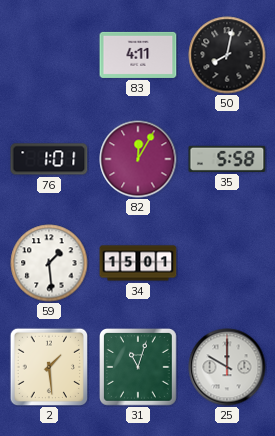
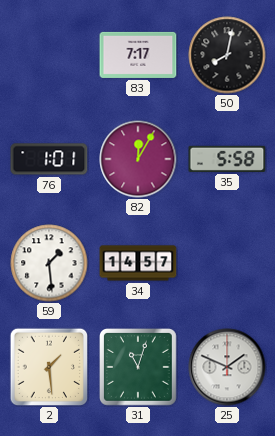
83: 4:11 -> 7:17 (138, 55)
34: 15:01 -> 14:57 (138, 263)
25: 10:00 -> 1:49 (227, 367)
